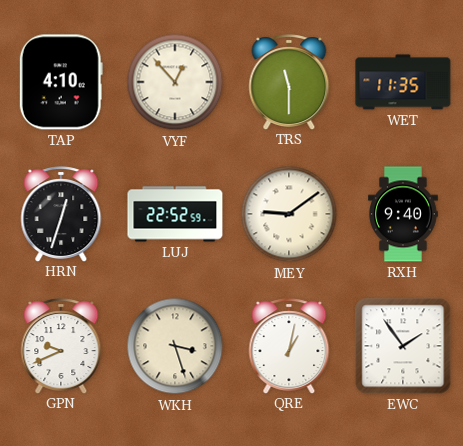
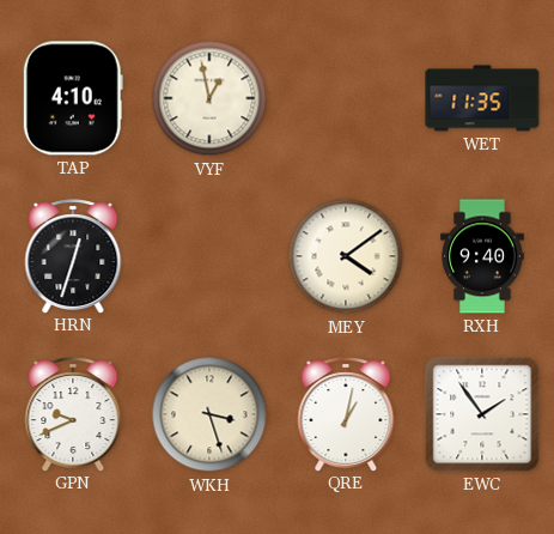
VYF: 12:53 -> 12:58 (209, 98)
TRS: 11:30 -> none (289, 82)
LUJ: 22:52 -> none (175, 214)
MEY: 9:09 -> 4:09 (346, 256)
